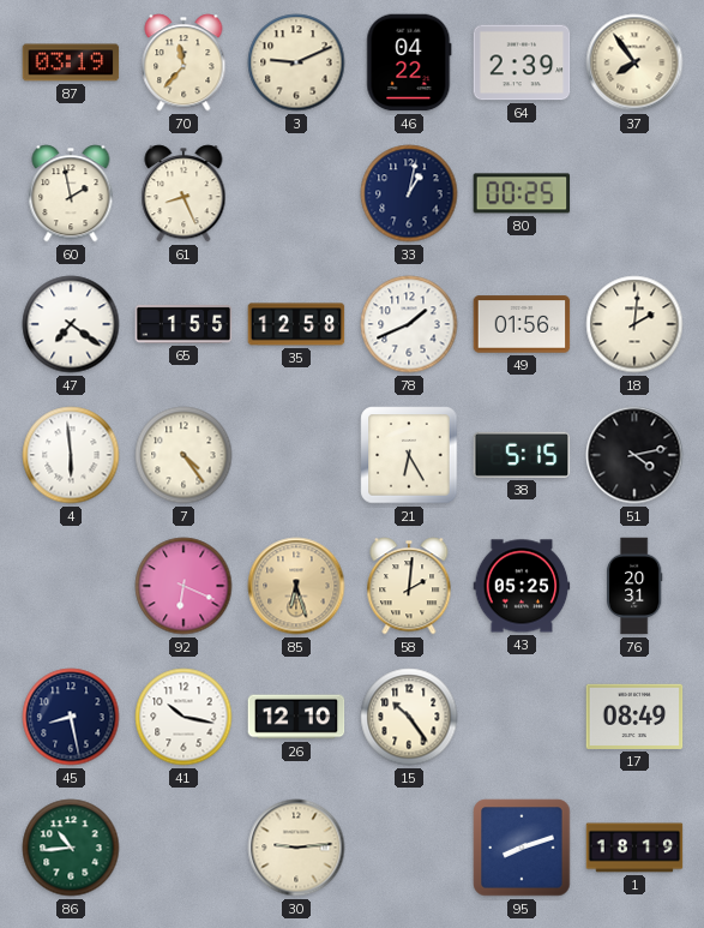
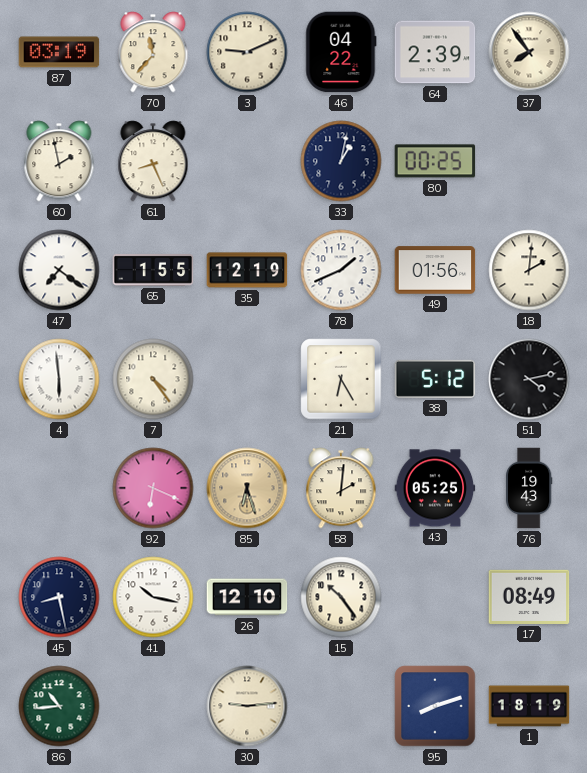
35: 12:58 -> 12:19 (247, 270)
38: 5:15 -> 5:12 (435, 379)
76: 20:31 -> 19:43 (529, 488)
